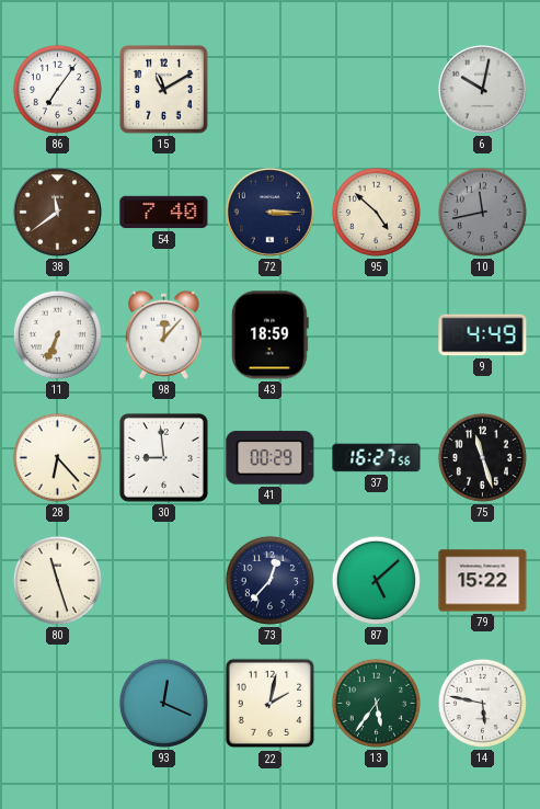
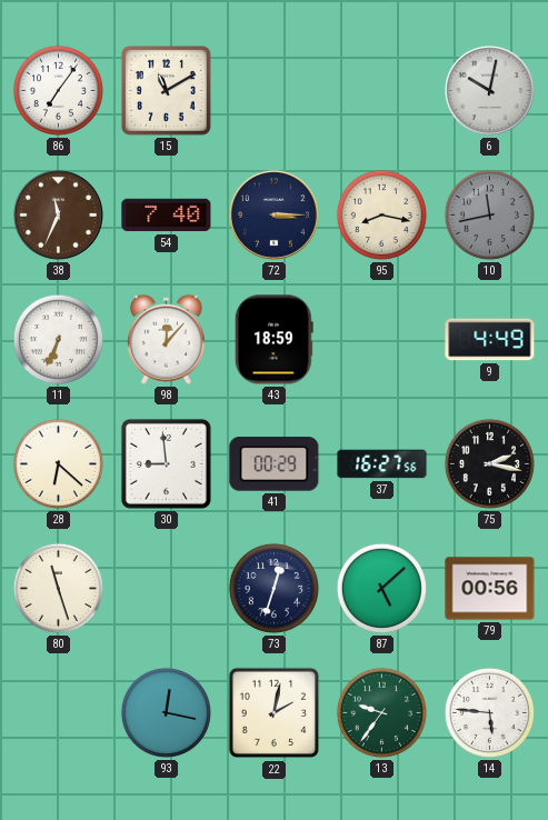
38: 11:39 -> 11:34 (58, 214)
95: 4:52 -> 8:17 (381, 214)
28: 6:23 -> 6:22 (58, 463)
75: 11:27 -> 2:17 (489, 463)
73: 12:37 -> 12:33 (273, 588)
79: 15:22 -> 00:56 (490, 589)
93: 12:19 -> 12:17 (166, 712)
13: 5:36 -> 9:36 (381, 712)
14: 5:47 -> 5:46 (489, 712)
